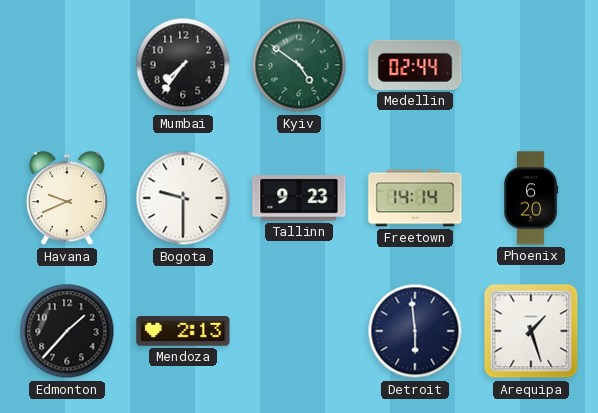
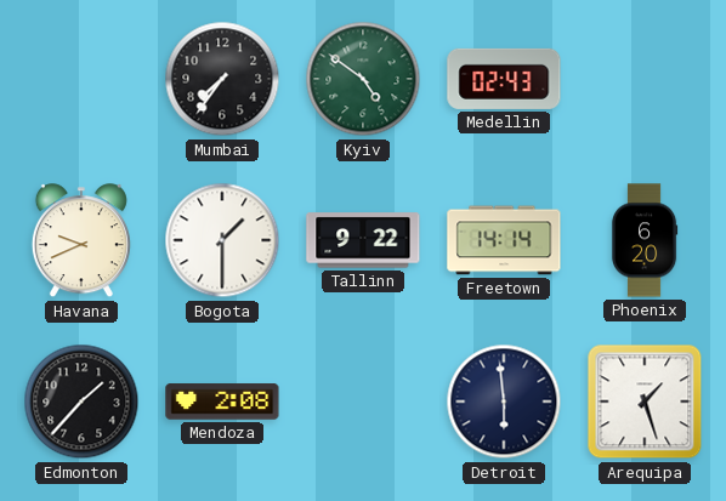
Medellin: 02:44 -> 02:43 (504, 79)
Bogota: 9:30 -> 1:30 (222, 240)
Tallinn: 9:23 -> 9:22 (363, 240)
Mendoza: 2:13 -> 2:08 (222, 402)
